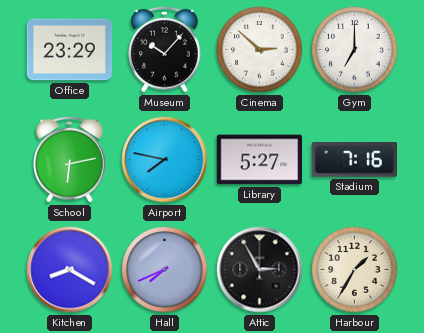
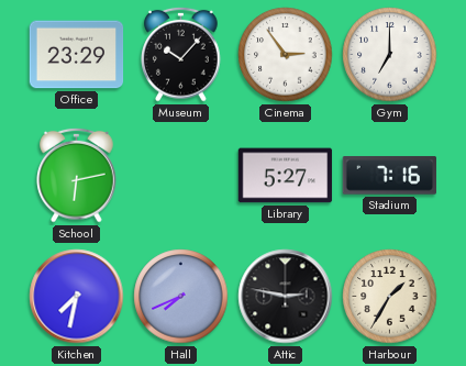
Cinema: 2:52 -> 2:54 (286, 55)
Airport: 7:47 -> none (165, 160)
Kitchen: 8:20 -> 7:32 (77, 297)
Attic: 2:55 -> 2:47 (286, 297)
